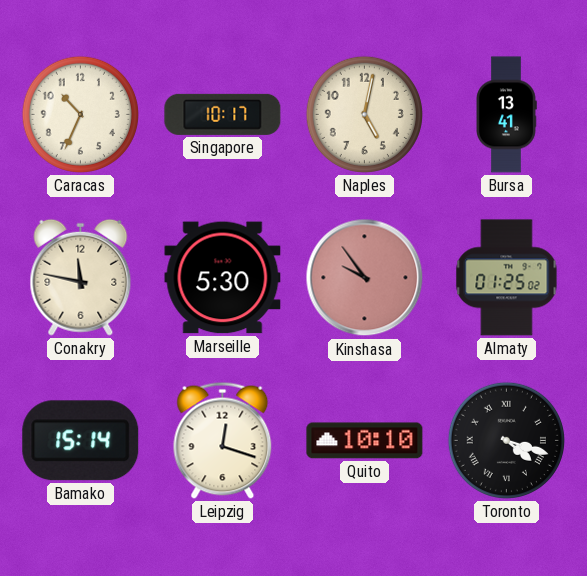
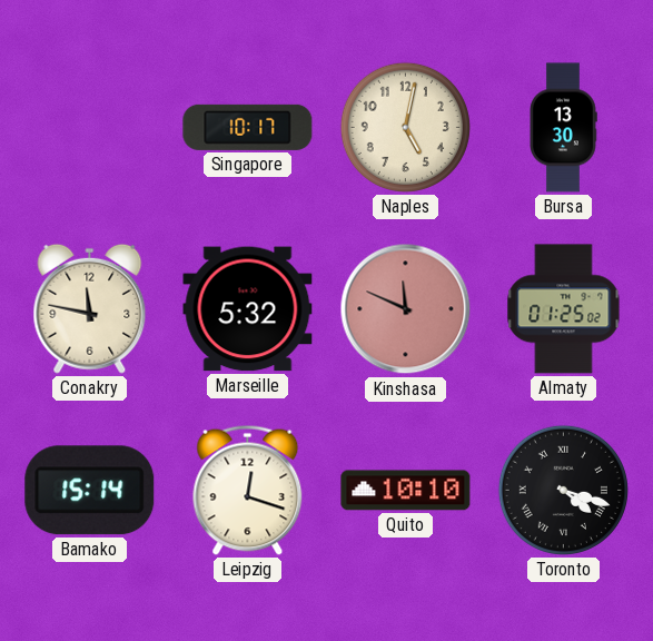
Caracas: 10:34 -> none (80, 114)
Bursa: 13:41 -> 13:30 (563, 128)
Marseille: 5:30 -> 5:32 (248, 309)
Kinshasa: 9:54 -> 11:49 (406, 309)
